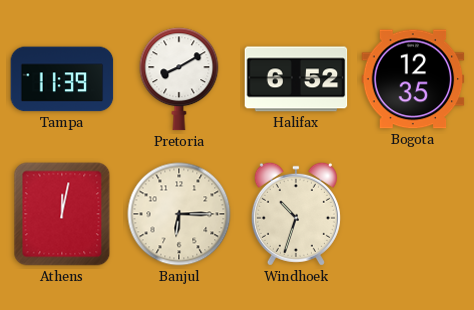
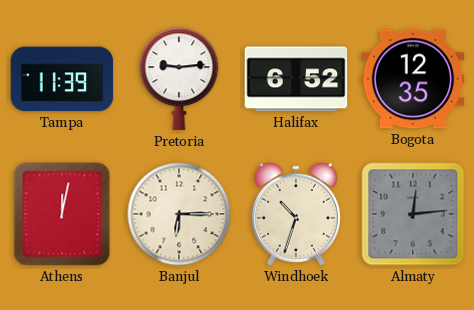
Pretoria: 8:10 -> 9:14 (179, 79)
Almaty: none -> 12:14 (413, 214)
